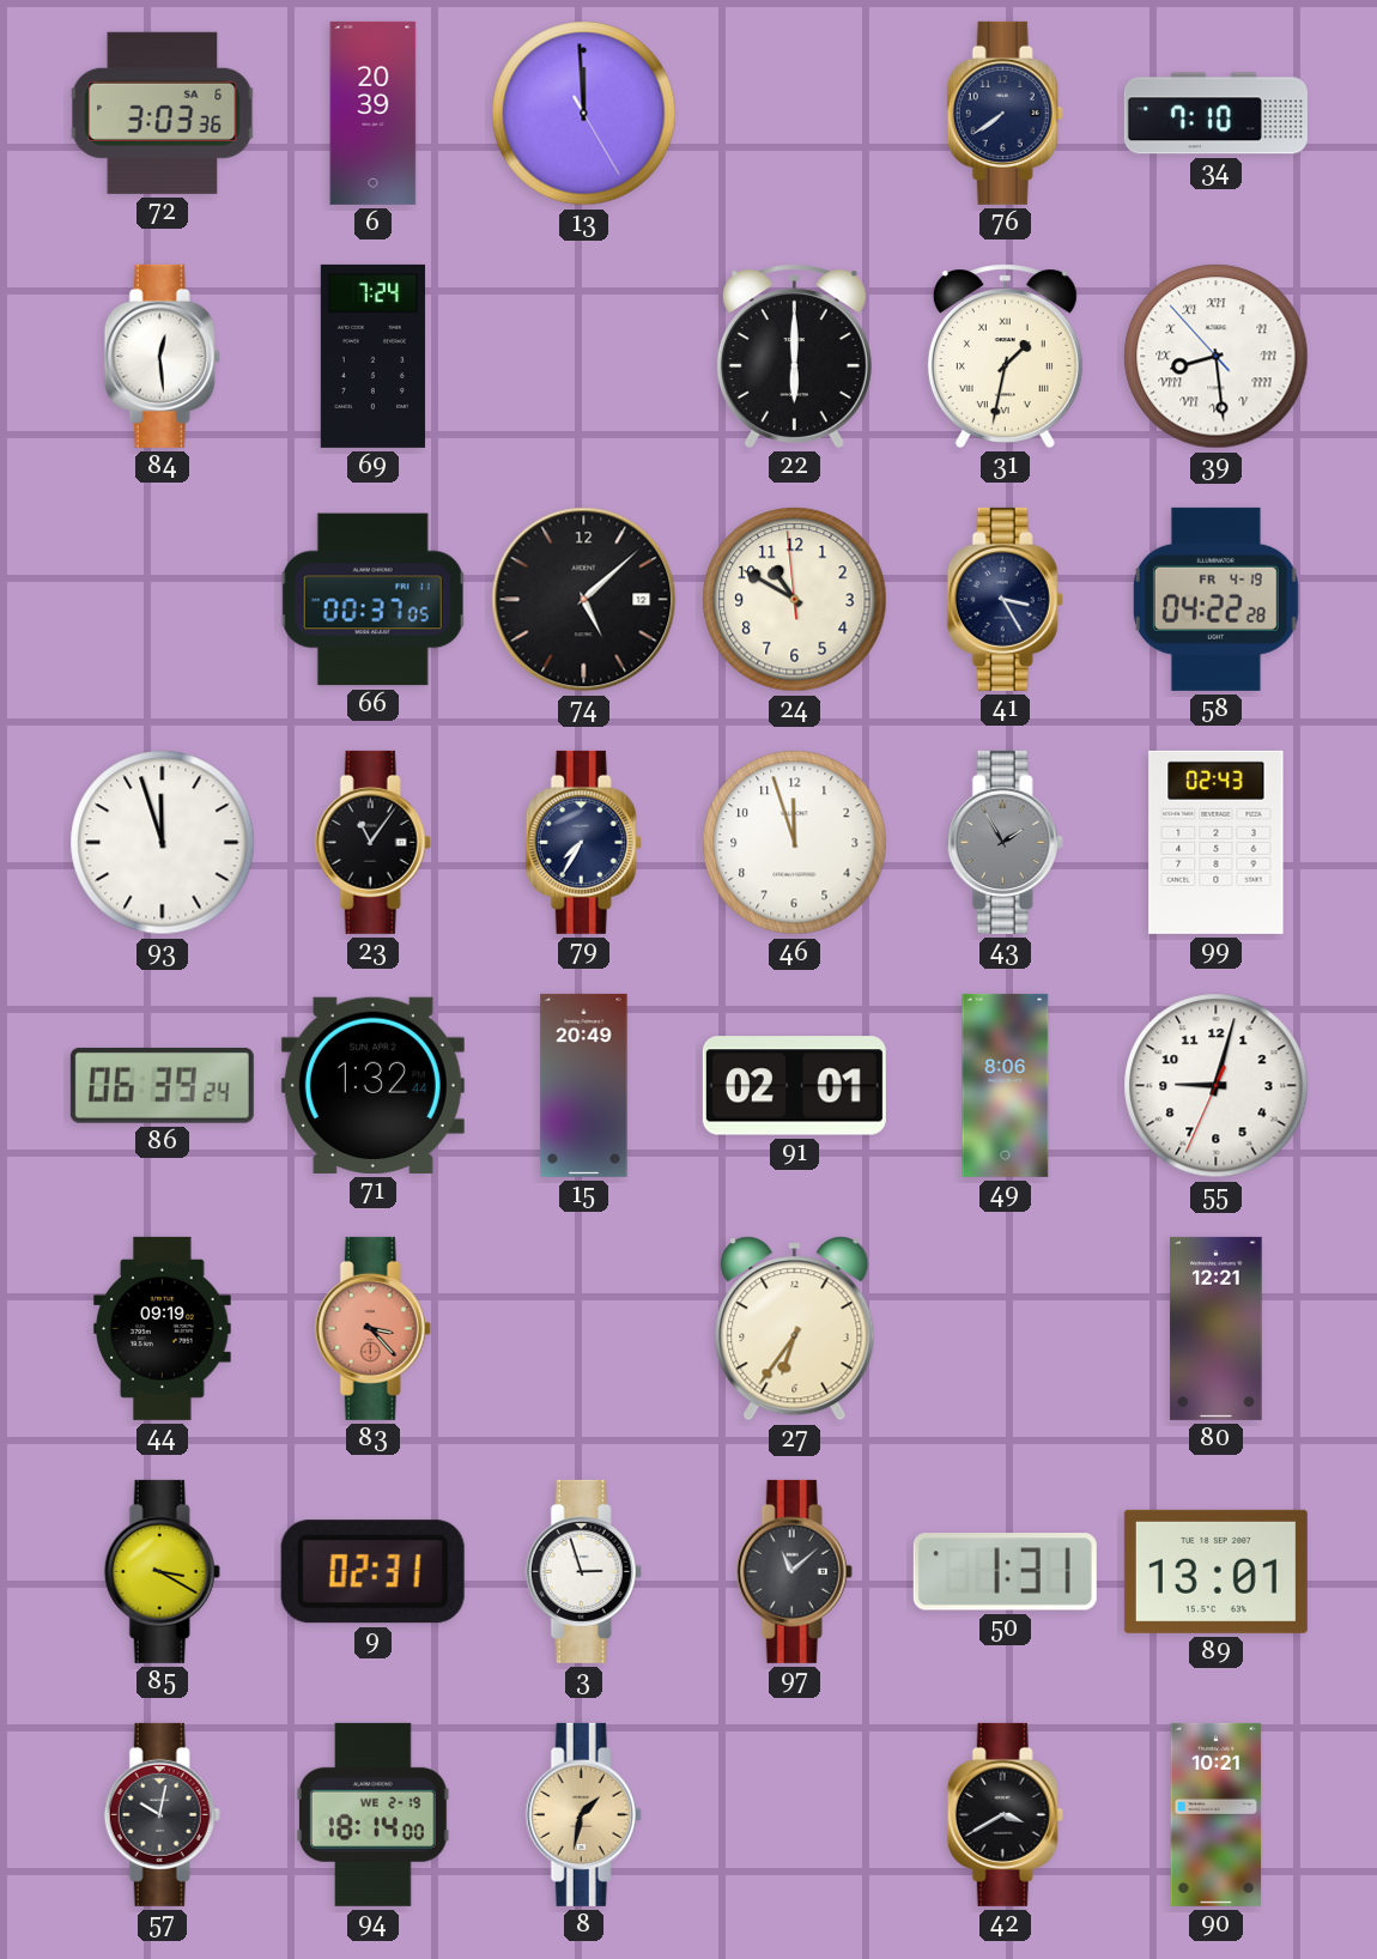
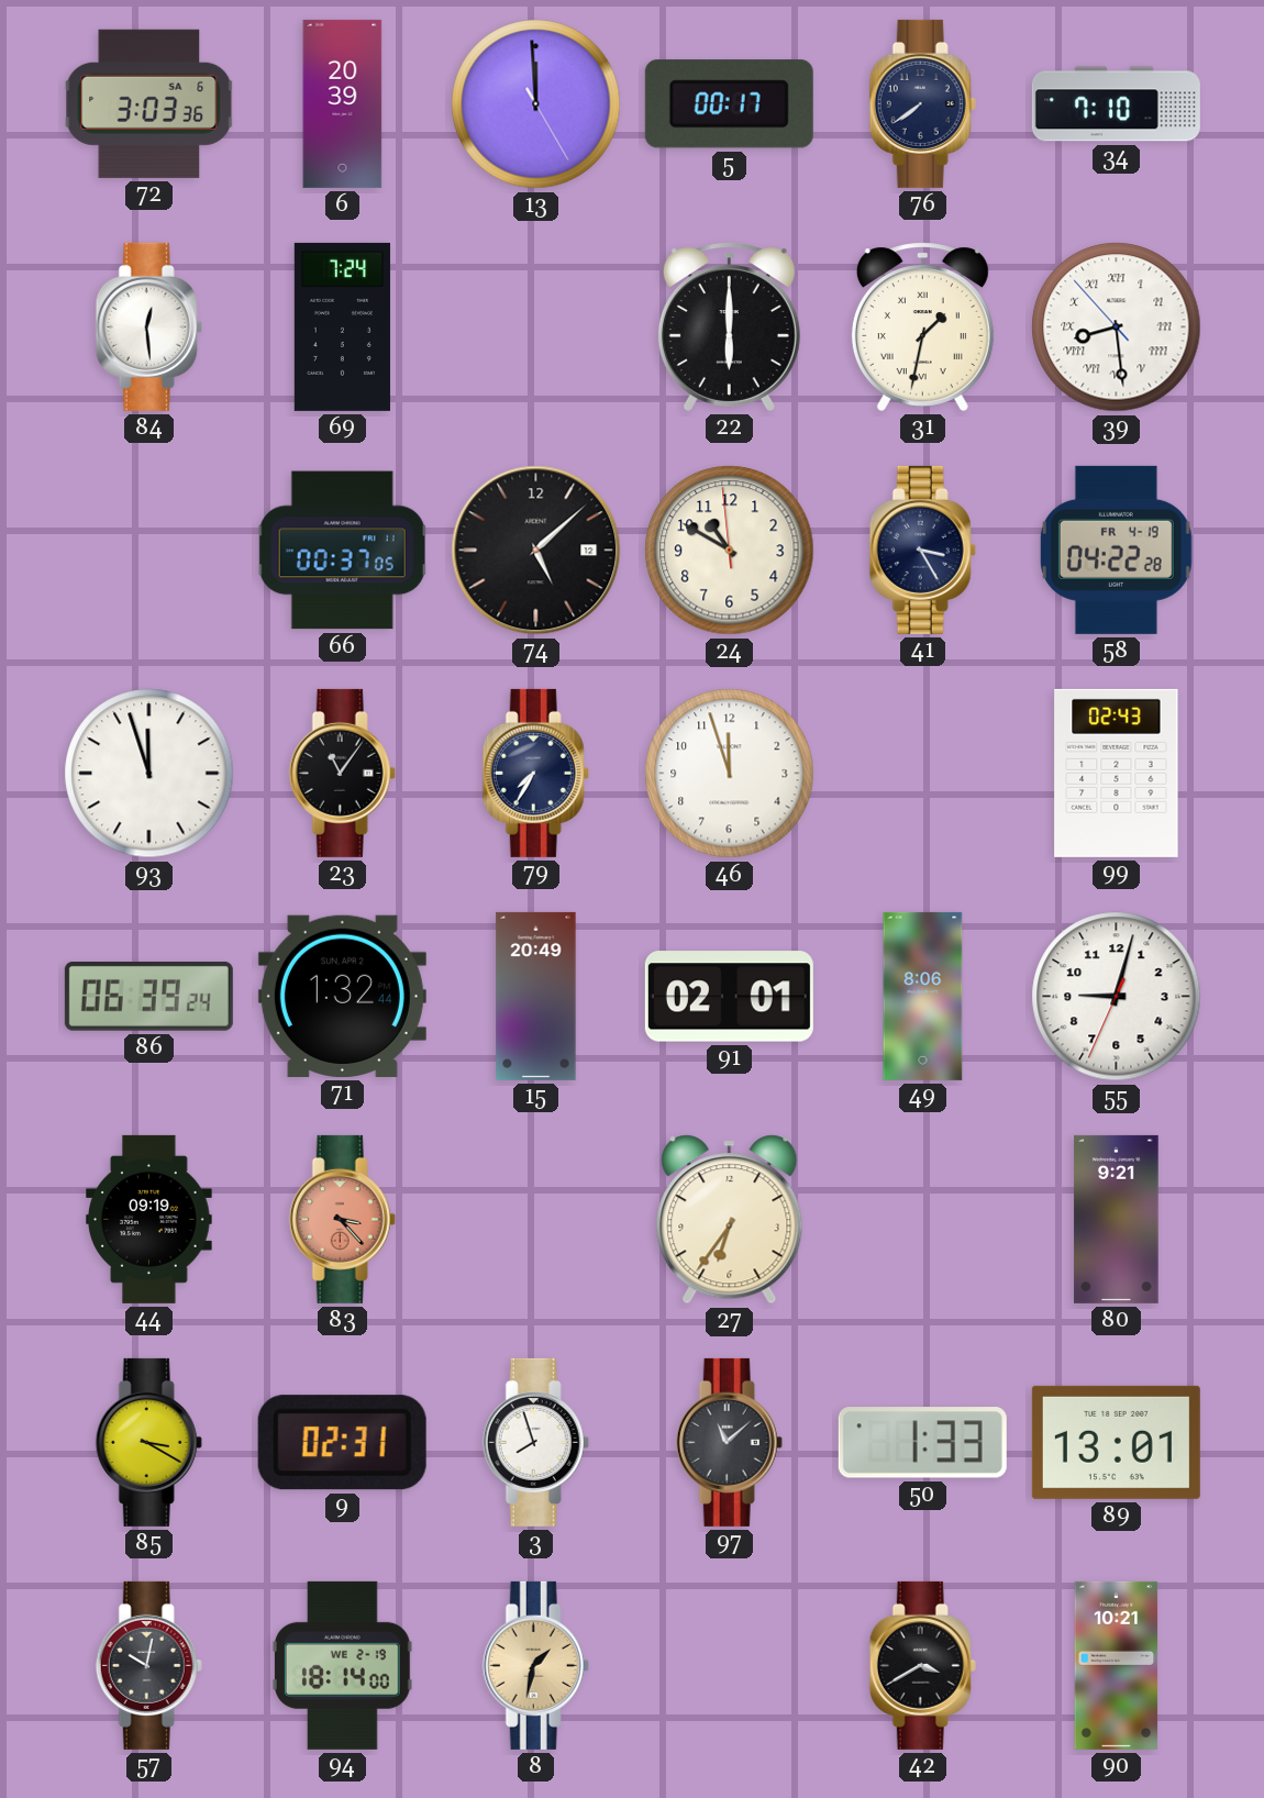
5: none -> 00:17 (729, 104)
43: 1:55 -> none (1005, 842)
80: 12:21 -> 9:21 (1117, 1219)
3: 2:57 -> 7:57 (535, 1442)
50: 1:31 -> 1:33 (922, 1443)
